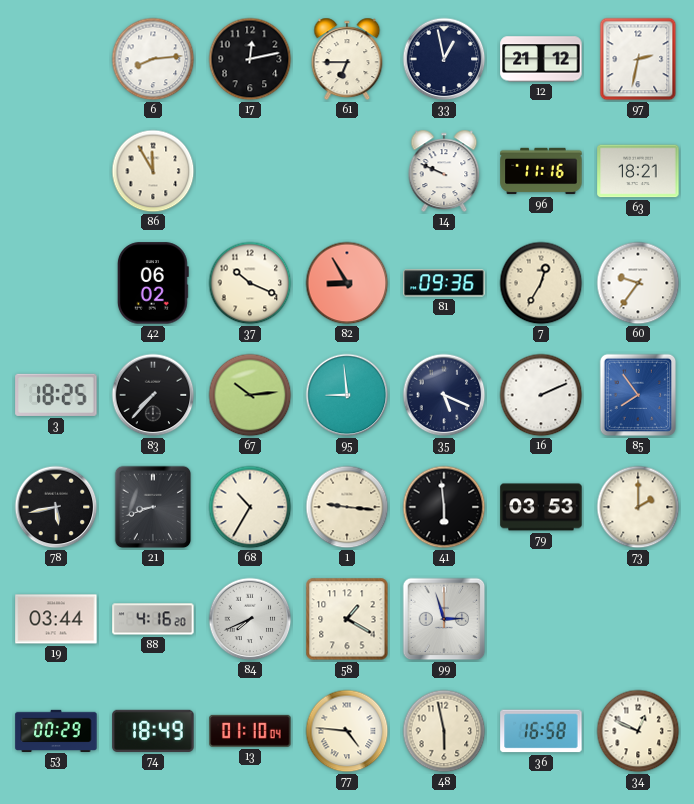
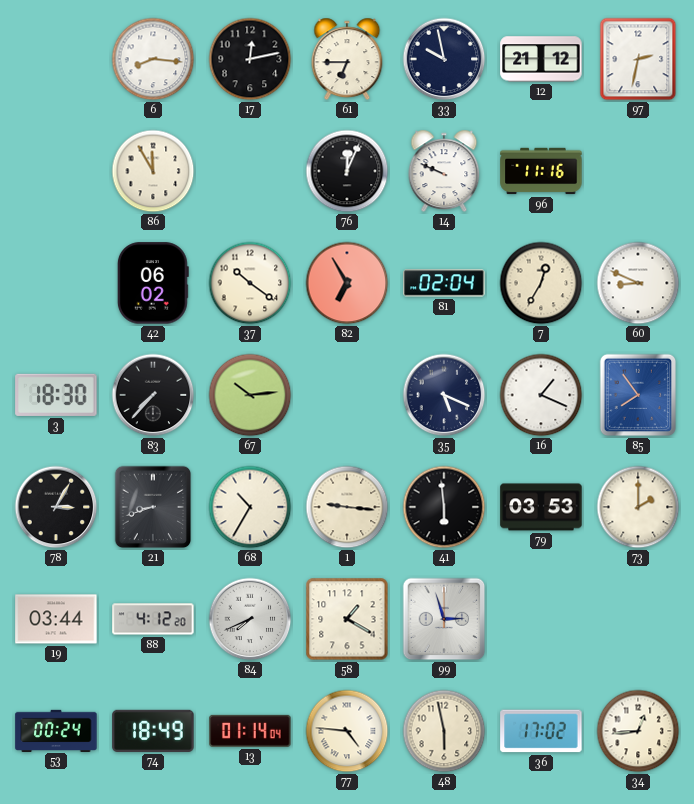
6: 8:14 -> 8:16 (153, 59)
33: 12:58 -> 9:58 (444, 59)
76: none -> 12:04 (347, 171)
63: 18:21 -> none (638, 171)
37: 10:19 -> 10:21 (250, 283)
82: 8:55 -> 6:55 (347, 283)
81: 09:36 -> 02:04 (444, 283)
60: 9:36 -> 8:49 (638, 283)
3: 18:25 -> 18:30 (56, 395)
95: 8:59 -> none (347, 395)
16: 2:11 -> 1:19 (541, 395)
78: 5:43 -> 3:05 (56, 507)
88: 4:16 -> 4:12 (153, 619)
53: 00:29 -> 00:24 (56, 730)
13: 01:10 -> 01:14 (250, 731)
36: 16:58 -> 17:02 (541, 731)
34: 12:49 -> 12:44 (638, 731)
